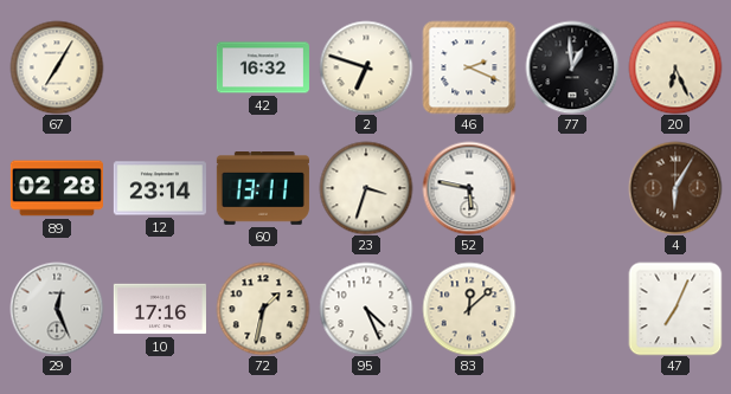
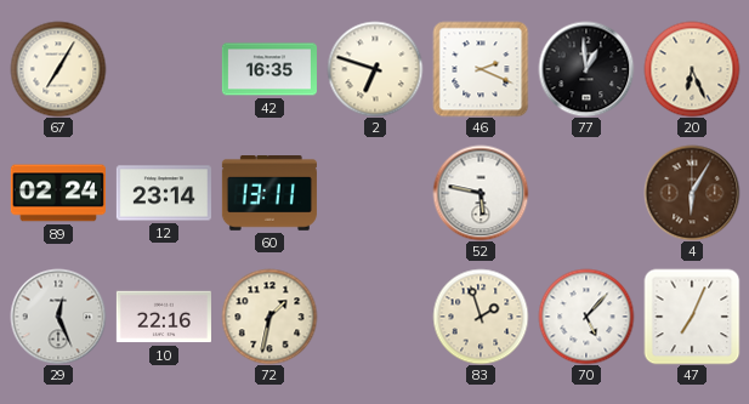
42: 16:32 -> 16:35 (269, 69)
89: 02:28 -> 02:24 (58, 193)
23: 3:33 -> none (366, 188)
10: 17:16 -> 22:16 (164, 317)
95: 4:26 -> none (366, 309)
83: 12:08 -> 1:57 (481, 317)
70: none -> 5:07 (586, 317)
